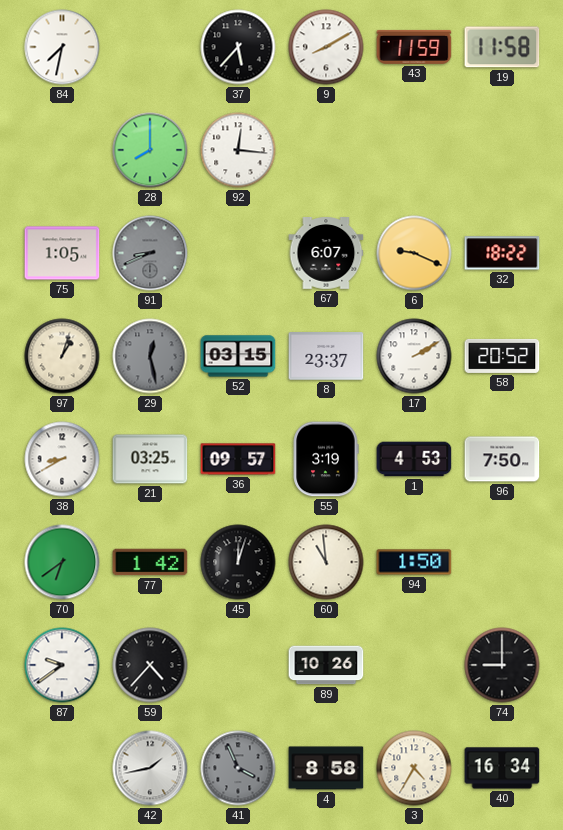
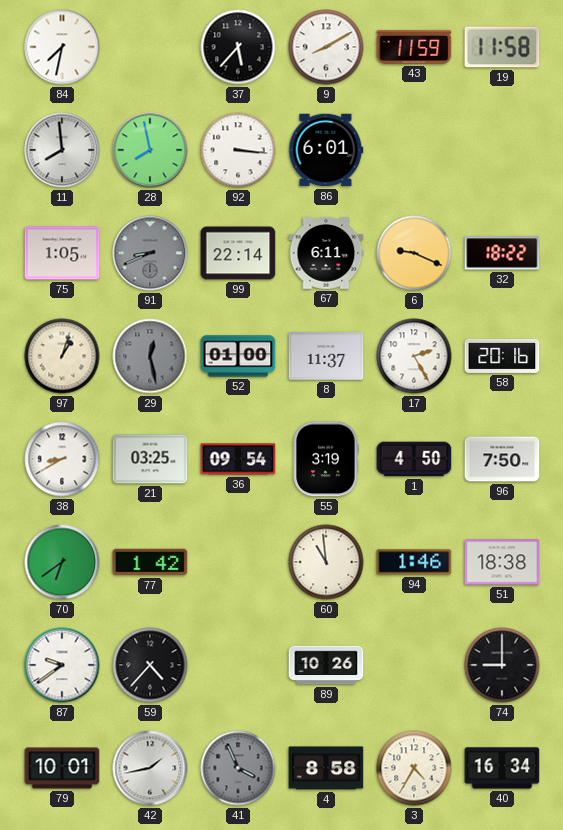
11: none -> 7:59 (62, 150)
28: 8:00 -> 7:58 (150, 150)
92: 12:16 -> 3:16 (238, 150)
86: none -> 6:01 (326, 150)
99: none -> 22:14 (238, 253)
67: 6:07 -> 6:11 (326, 254)
52: 03:15 -> 01:00 (238, 356)
8: 23:37 -> 11:37 (326, 356)
17: 2:10 -> 2:25 (414, 356)
58: 20:52 -> 20:16 (502, 356)
36: 09:57 -> 09:54 (238, 459)
1: 4:53 -> 4:50 (414, 459)
45: 12:03 -> none (238, 562)
94: 1:50 -> 1:46 (414, 562)
51: none -> 18:38 (502, 562)
79: none -> 10:01 (62, 768)
